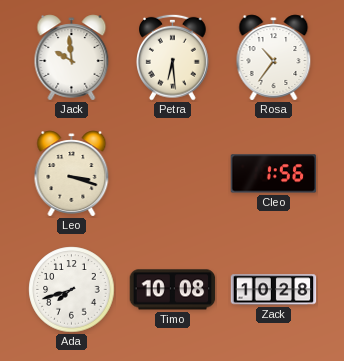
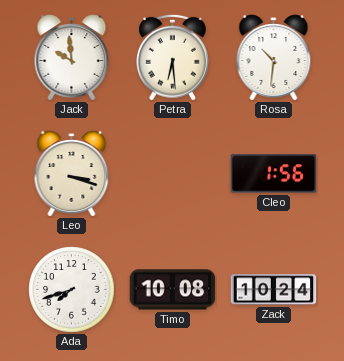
Rosa: 10:36 -> 10:31 (274, 58)
Zack: 10:28 -> 10:24 (274, 290)
